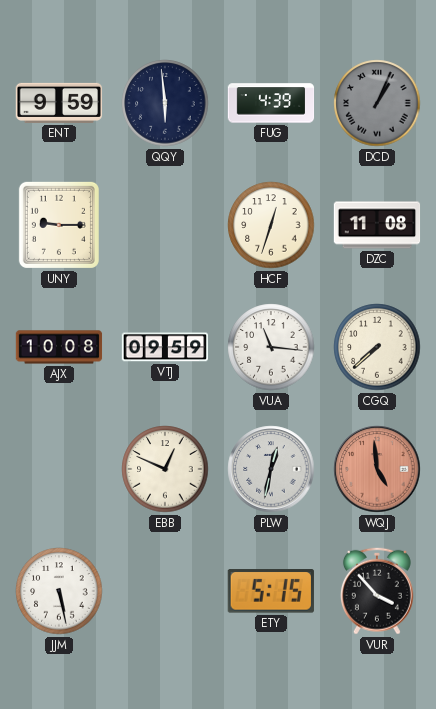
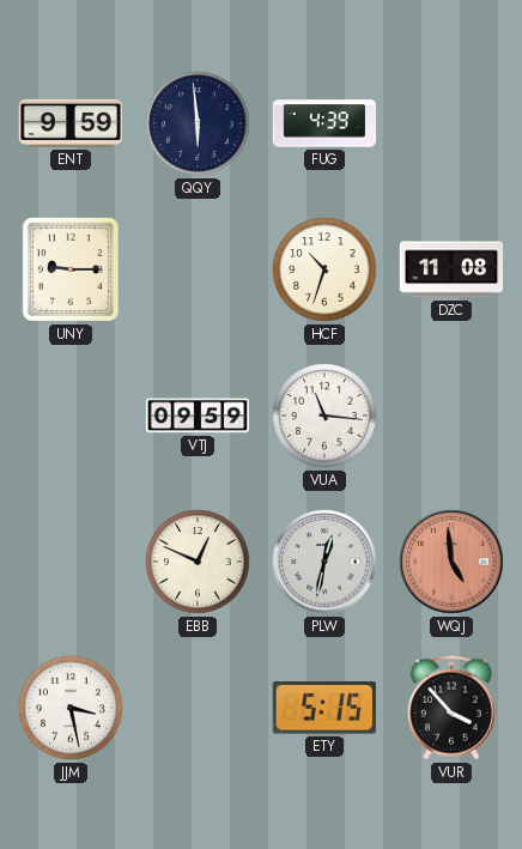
DCD: 1:04 -> none (377, 103)
HCF: 12:33 -> 10:33 (324, 269)
AJX: 10:08 -> none (59, 347)
CGQ: 7:38 -> none (377, 347)
JJM: 5:28 -> 3:28 (71, 708)
